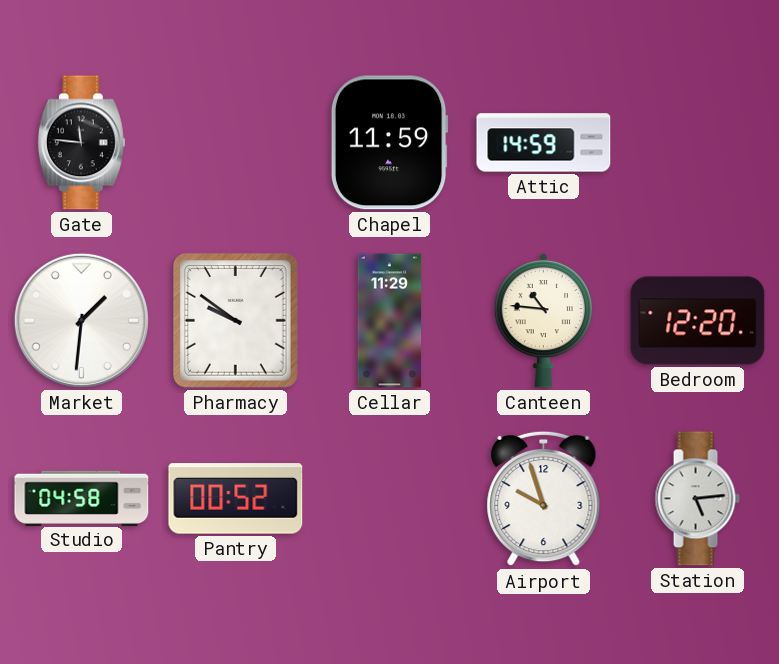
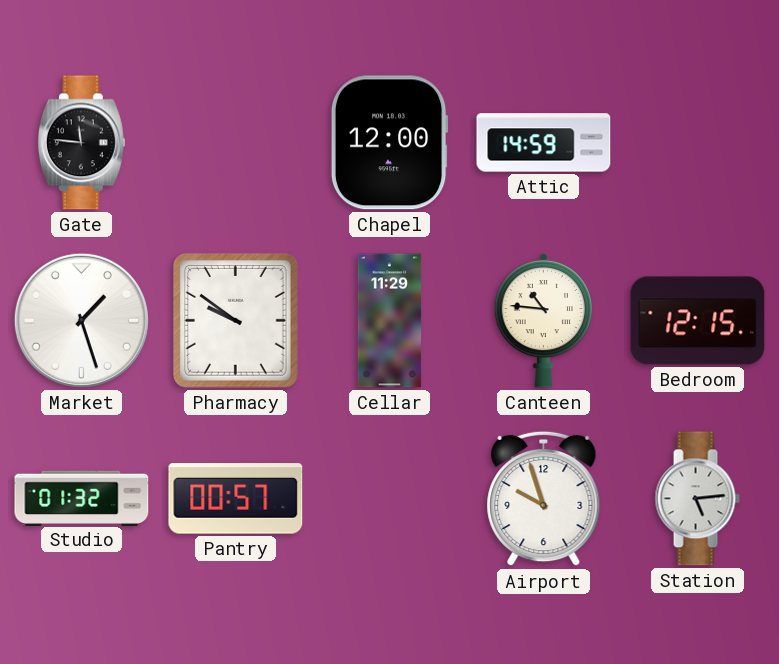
Chapel: 11:59 -> 12:00 (389, 143)
Market: 1:31 -> 1:27 (81, 320)
Bedroom: 12:20 -> 12:15 (698, 321)
Studio: 04:58 -> 01:32 (82, 498)
Pantry: 00:52 -> 00:57 (236, 499)
